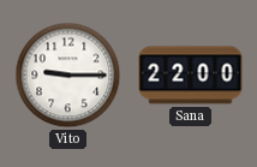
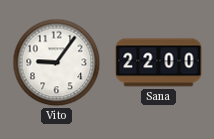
Vito: 9:15 -> 9:06 (57, 63)
